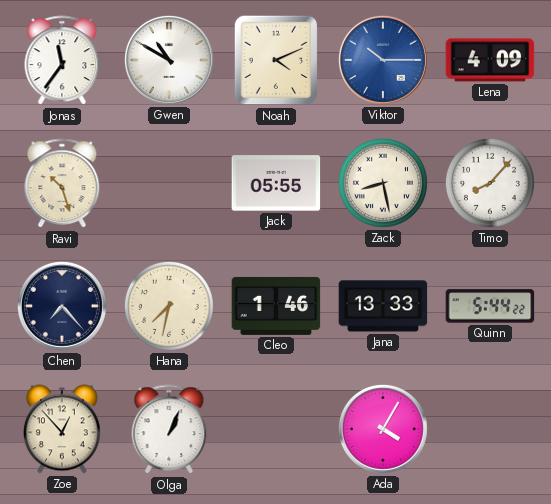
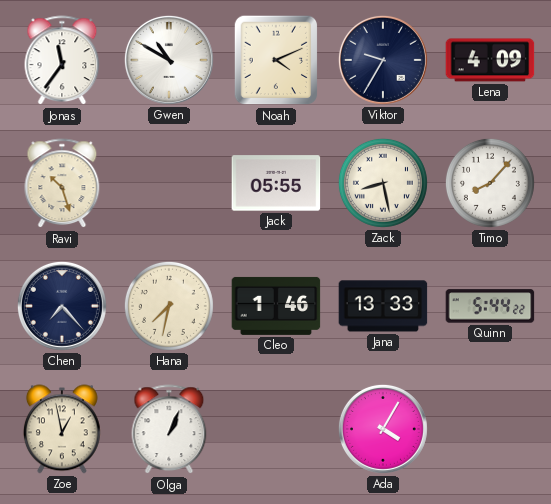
Viktor: 10:15 -> 9:35 (383, 60)
Viktor dial: blue -> navy (383, 60)
Zoe: 12:53 -> 12:58 (62, 429)
